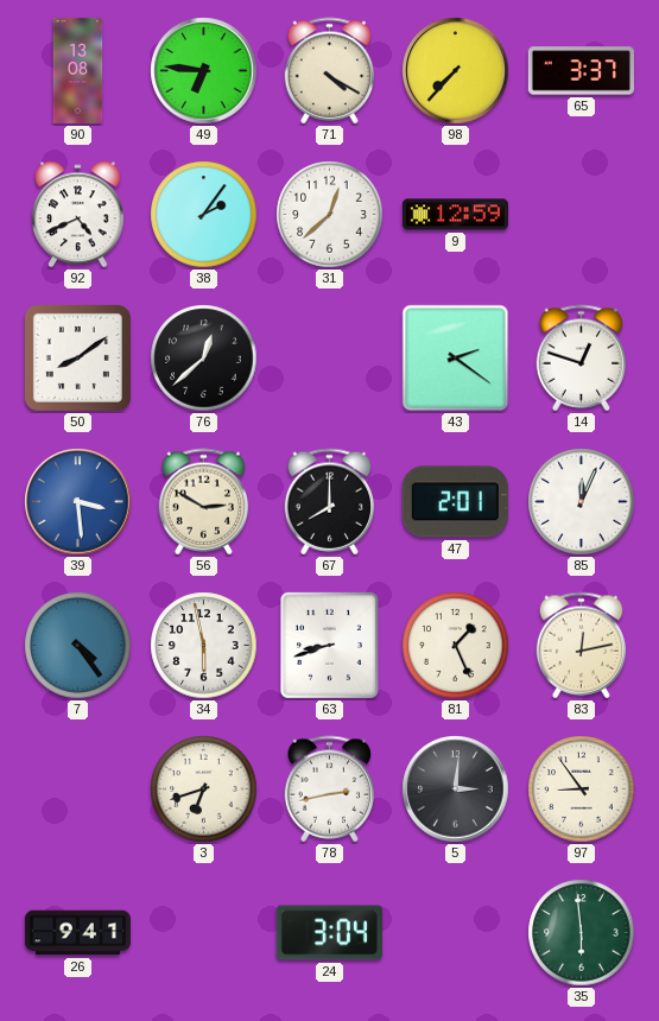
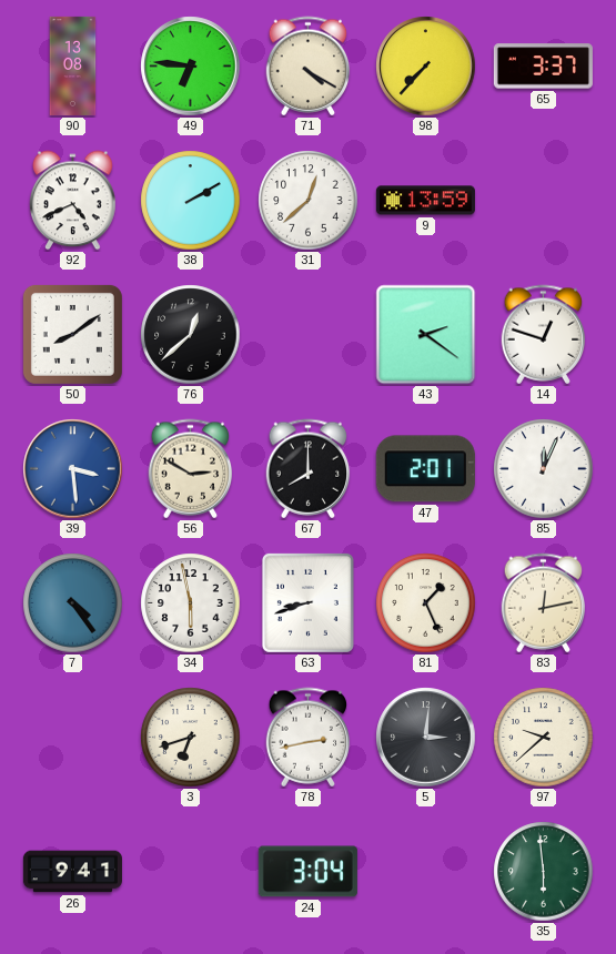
38: 2:06 -> 2:10 (191, 201)
9: 12:59 -> 13:59 (425, 201)
97: 8:54 -> 9:38 (544, 738)
